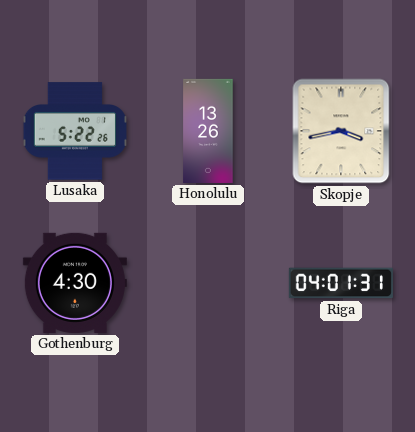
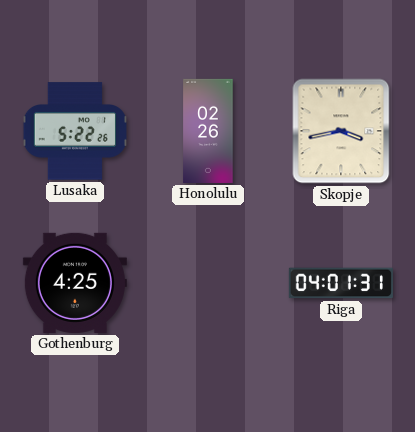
Honolulu: 13:26 -> 02:26 (208, 131)
Gothenburg: 4:30 -> 4:25 (75, 283)
